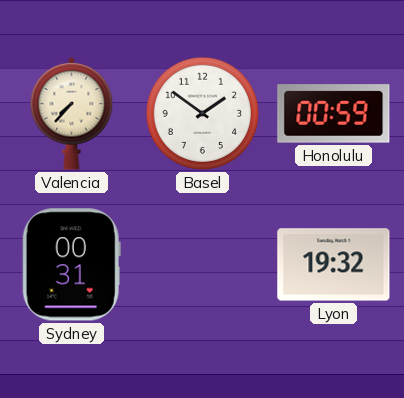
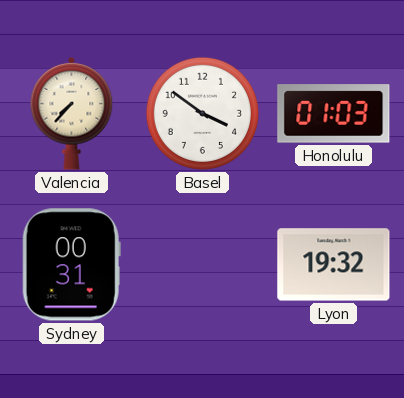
Basel: 1:51 -> 3:51 (202, 113)
Honolulu: 00:59 -> 01:03 (334, 114)
